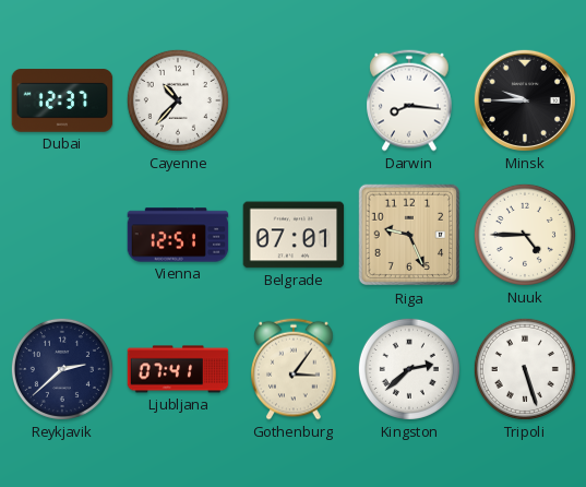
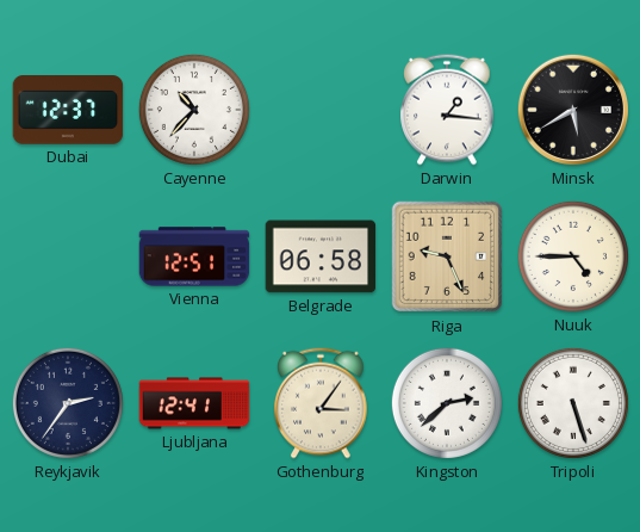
Darwin: 8:16 -> 1:16 (447, 110)
Minsk: 9:45 -> 5:40 (573, 110)
Belgrade: 07:01 -> 06:58 (321, 256)
Reykjavik: 2:38 -> 2:36 (68, 403)
Ljubljana: 07:41 -> 12:41 (194, 403)
